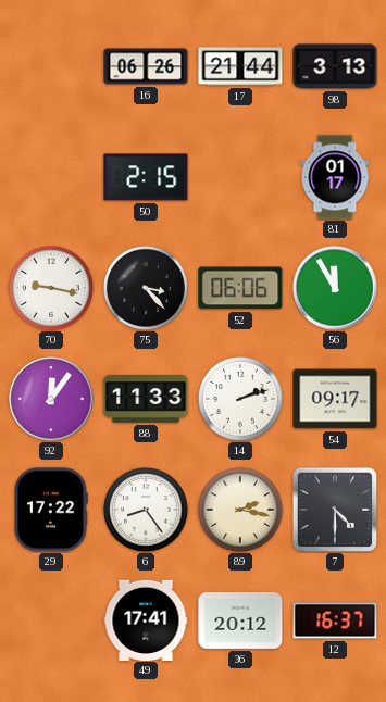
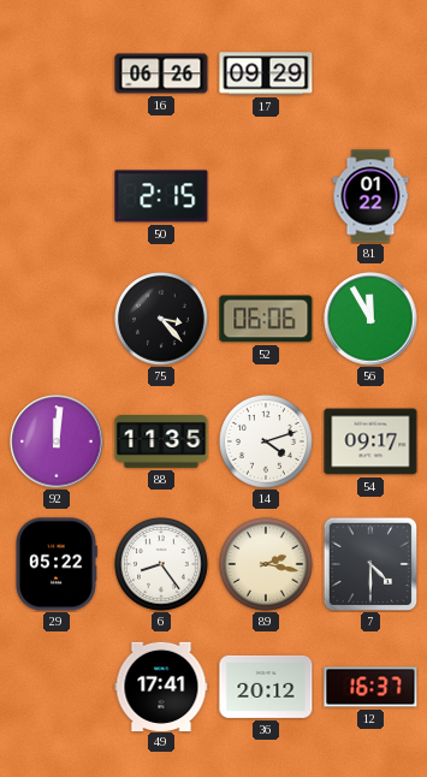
17: 21:44 -> 09:29 (266, 73)
98: 3:13 -> none (335, 66)
81: 01:17 -> 01:22 (370, 196)
70: 9:17 -> none (52, 289)
92: 12:06 -> 12:01 (57, 441)
88: 11:33 -> 11:35 (161, 443)
14: 2:12 -> 4:12 (267, 443)
29: 17:22 -> 05:22 (57, 564)
